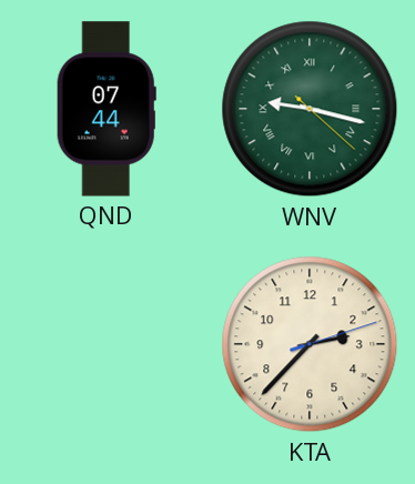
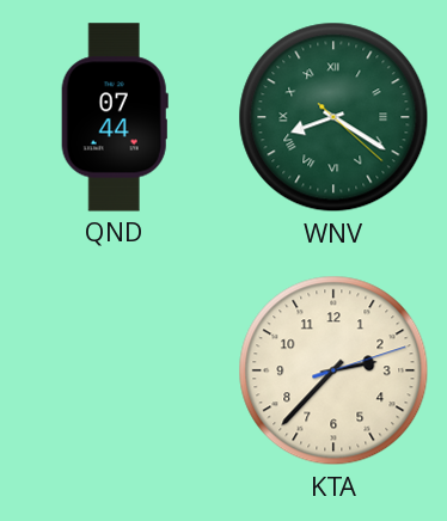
WNV: 9:17 -> 8:20 (333, 117)
